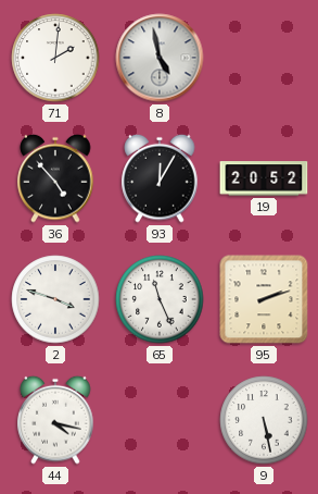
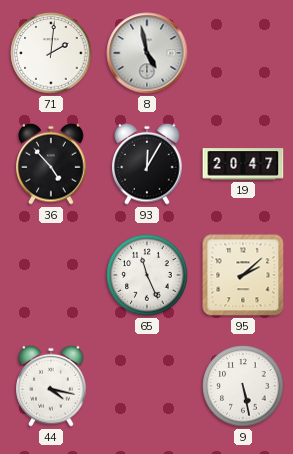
19: 20:52 -> 20:47 (243, 164)
2: 3:48 -> none (55, 299)
95: 2:12 -> 2:08 (243, 275)
